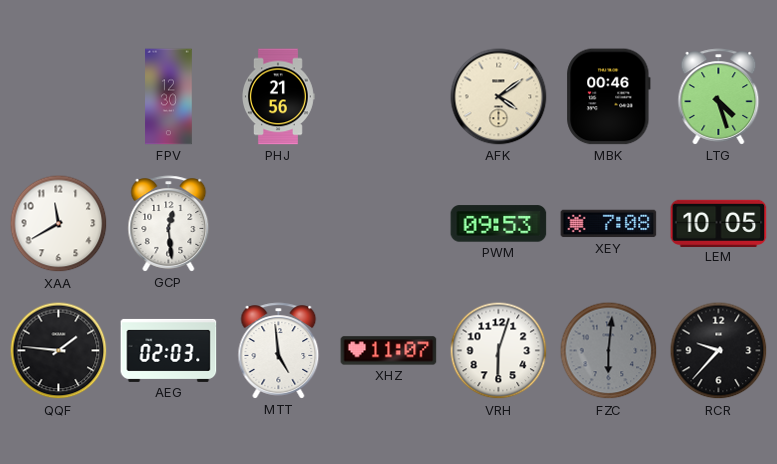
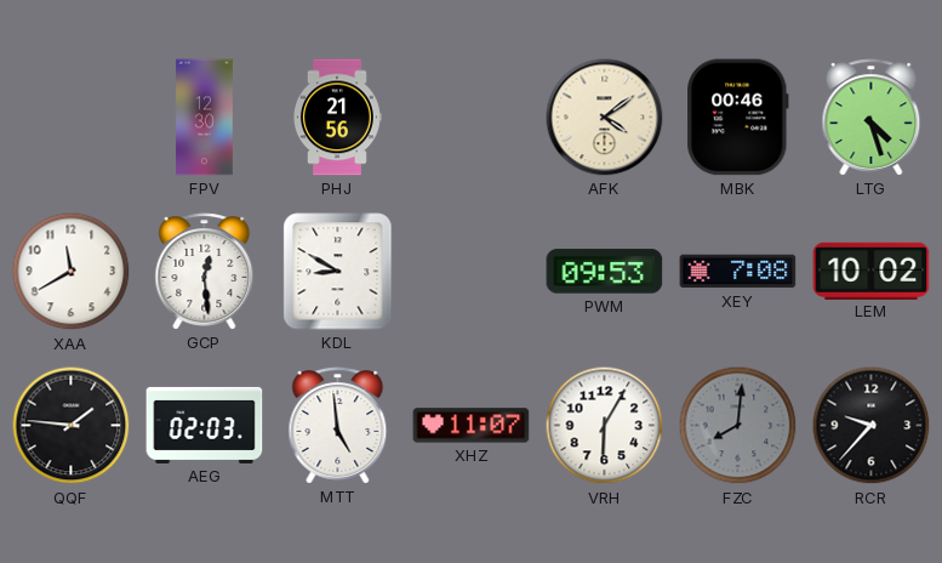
KDL: none -> 8:50 (338, 272)
LEM: 10:05 -> 10:02 (872, 271)
VRH: 6:03 -> 6:05 (605, 426)
FZC: 6:01 -> 8:01 (738, 426)
